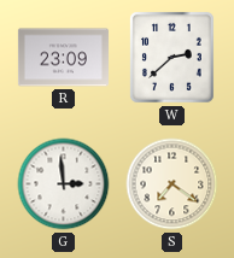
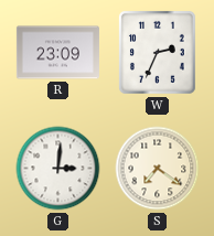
W: 2:38 -> 2:34 (157, 53)
G: 2:59 -> 3:01 (58, 169)
